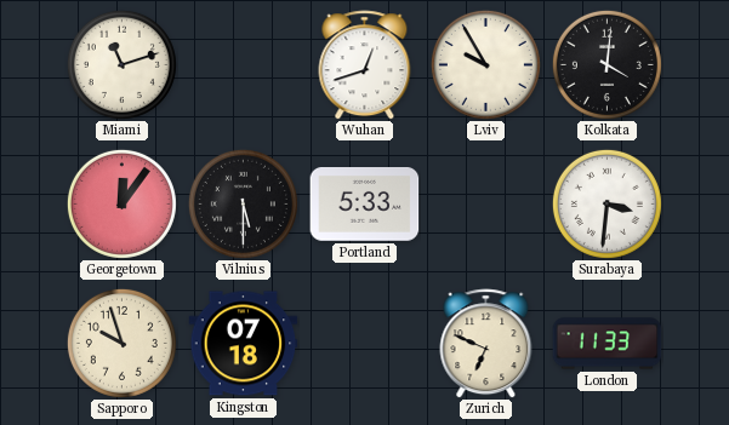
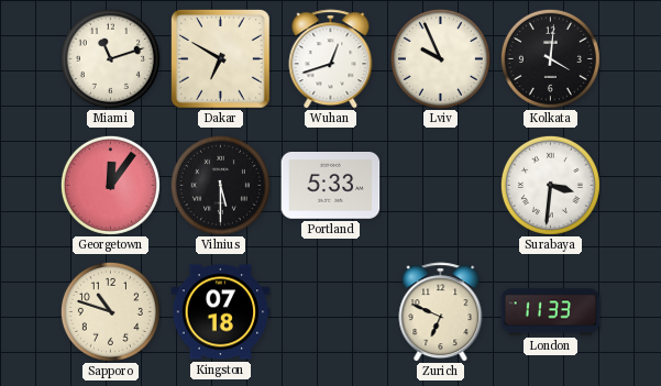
Dakar: none -> 6:50 (221, 59)
Lviv: 9:55 -> 9:56 (440, 58)
Sapporo: 9:57 -> 10:48 (110, 311)
